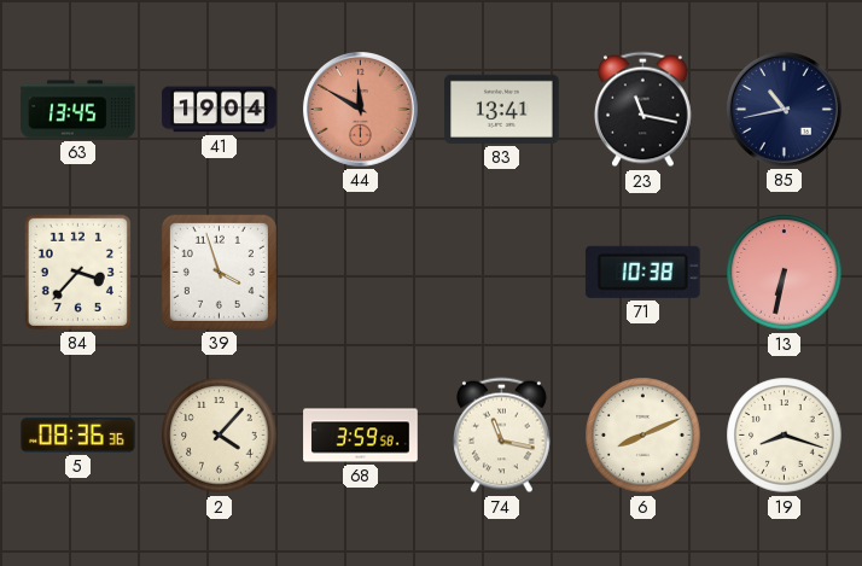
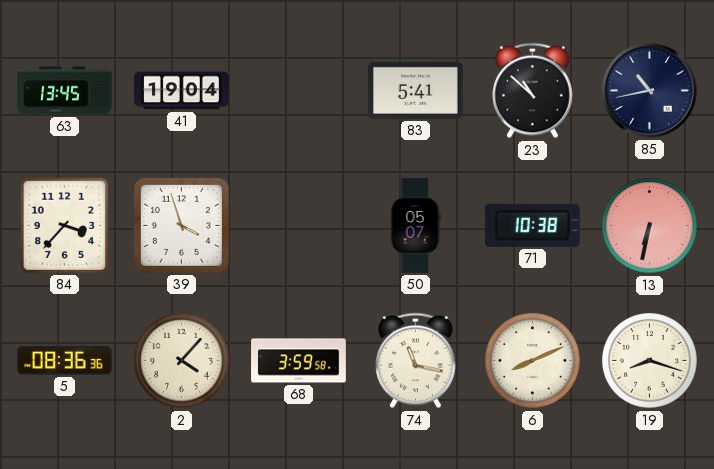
44: 11:50 -> none (361, 110)
83: 13:41 -> 5:41 (416, 90)
23: 11:17 -> 10:52 (533, 91)
50: none -> 05:07 (415, 226)
